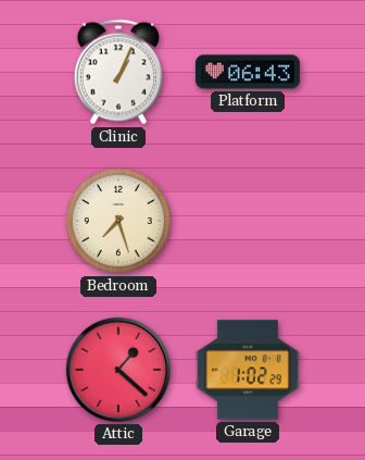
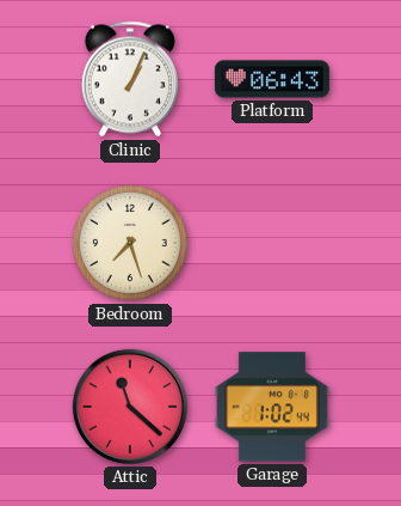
Attic: 1:22 -> 11:22 (130, 407)
Garage: 1:02:29 -> 1:02:44 (272, 407)
